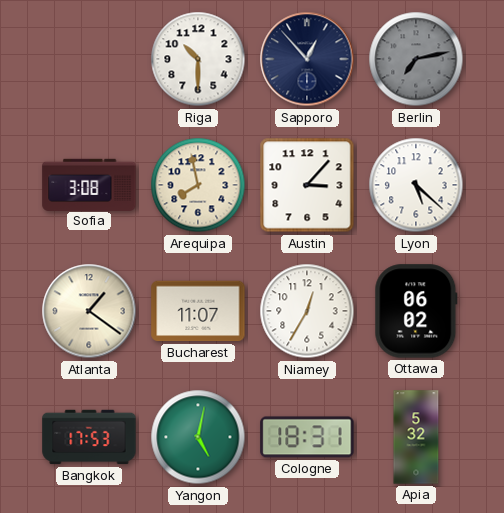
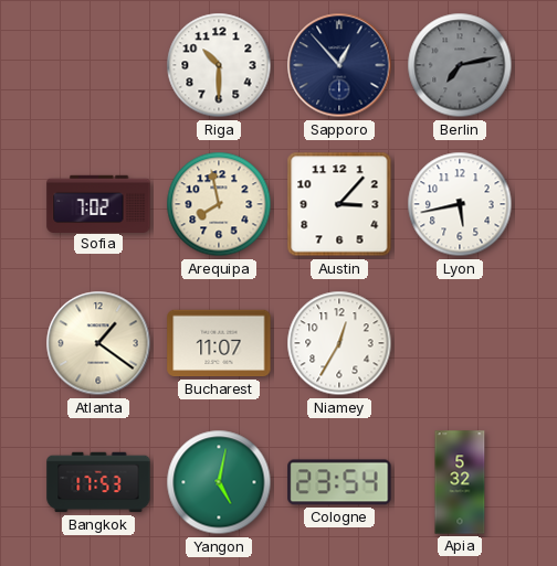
Sofia: 3:08 -> 7:02 (98, 203)
Lyon: 5:22 -> 5:43 (460, 204)
Ottawa: 06:02 -> none (416, 311)
Cologne: 18:31 -> 23:54 (339, 482)
